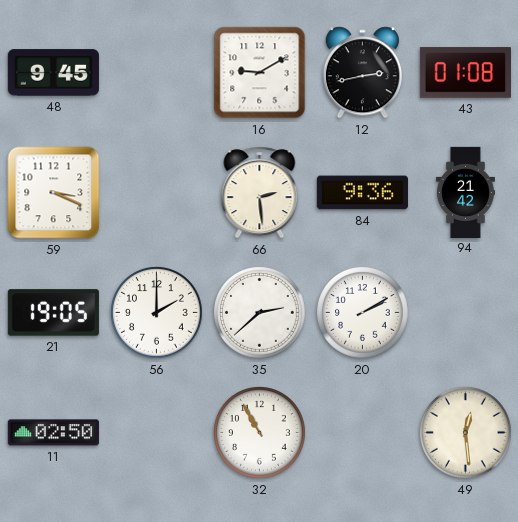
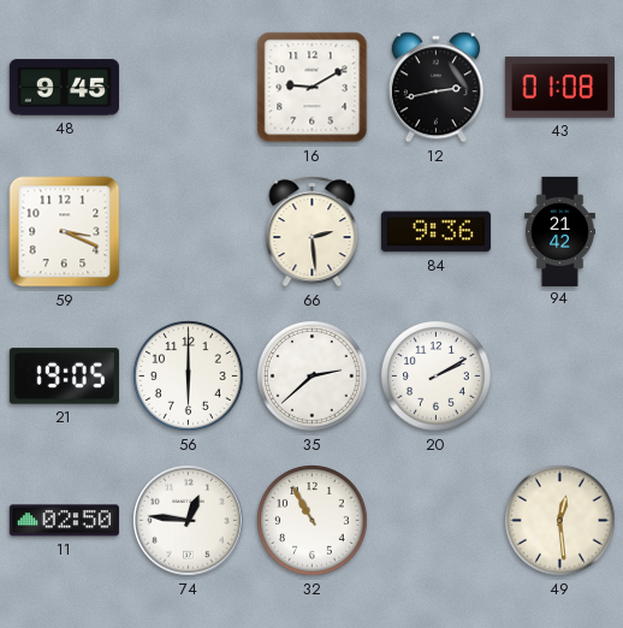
56: 2:00 -> 6:00 (189, 377)
74: none -> 12:46 (188, 520)
